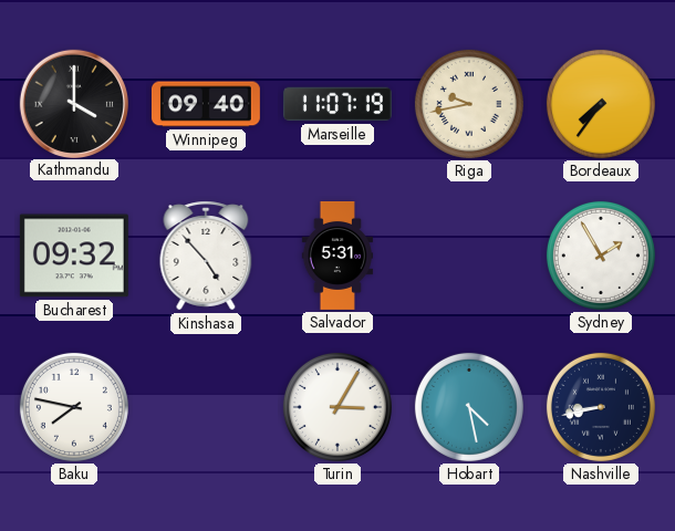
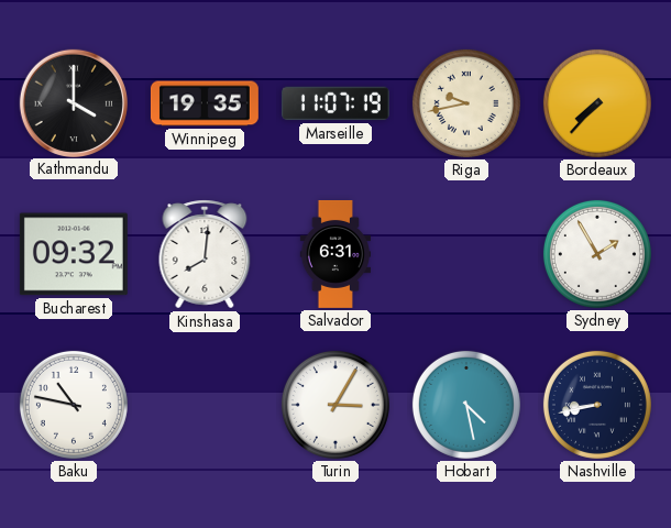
Winnipeg: 09:40 -> 19:35 (205, 103)
Bordeaux: 7:36 -> 7:37 (597, 103)
Kinshasa: 4:53 -> 8:01 (205, 254)
Salvador: 5:31 -> 6:31 (334, 254)
Baku: 7:47 -> 10:47 (74, 405)
